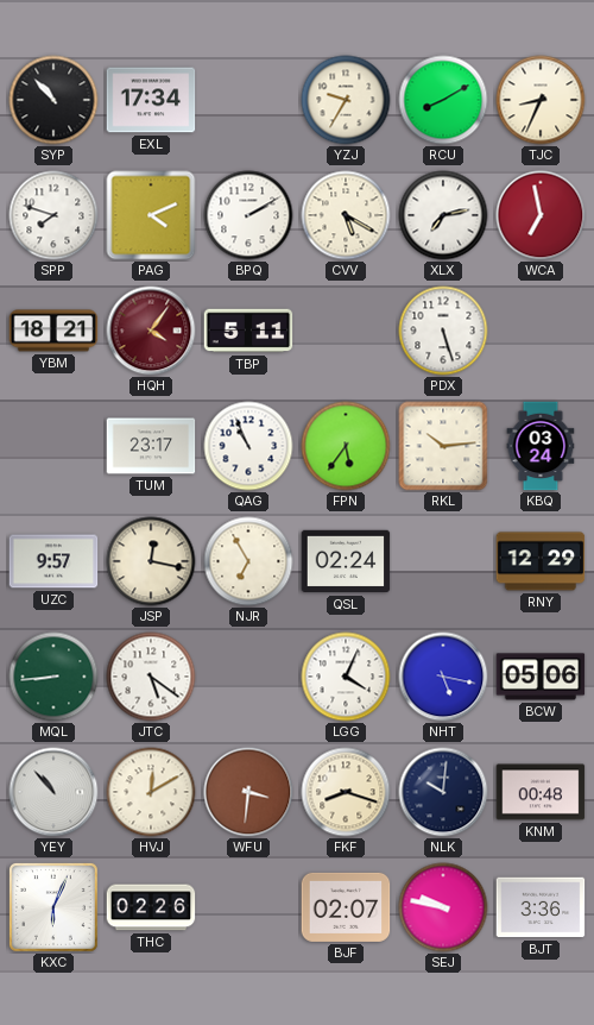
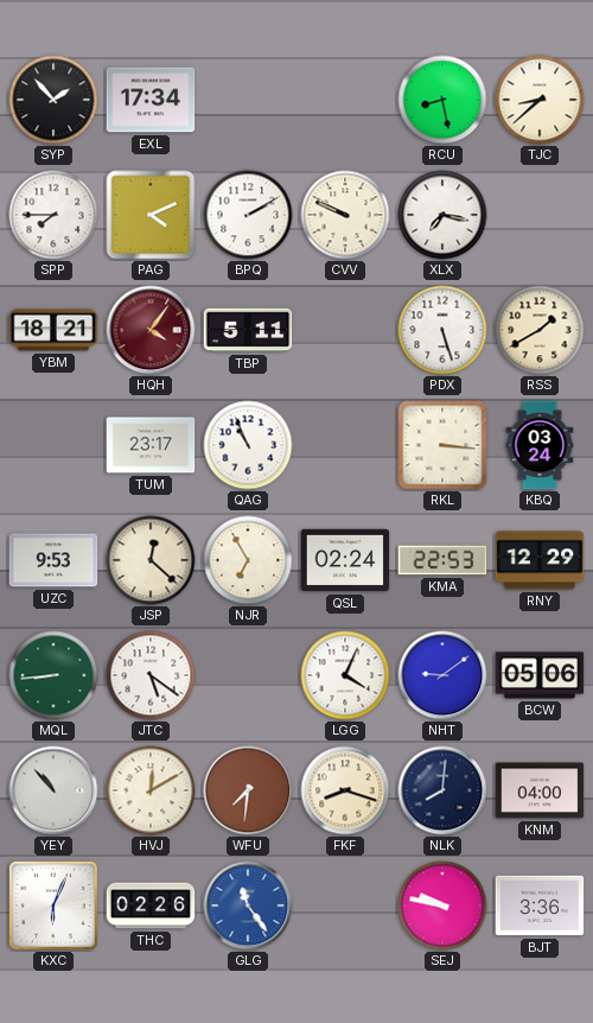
SYP: 10:53 -> 1:53 (53, 100)
YZJ: 9:35 -> none (346, 100)
RCU: 8:10 -> 8:28 (442, 100)
TJC: 8:34 -> 8:38 (540, 100)
SPP: 7:48 -> 7:45 (53, 215)
CVV: 5:20 -> 9:49 (345, 215)
XLX: 7:13 -> 7:17 (442, 215)
WCA: 6:58 -> none (541, 215)
RSS: none -> 1:40 (540, 330)
FPN: 5:36 -> none (346, 446)
RKL: 10:14 -> 3:16 (442, 445)
UZC: 9:57 -> 9:53 (53, 560)
JSP: 12:17 -> 12:22 (151, 560)
KMA: none -> 22:53 (442, 560)
NHT: 5:17 -> 9:09 (442, 675)
WFU: 3:31 -> 7:31 (248, 790)
NLK: 10:01 -> 8:01 (442, 790)
KNM: 00:48 -> 04:00 (540, 790)
GLG: none -> 11:24 (248, 906)
BJF: 02:07 -> none (346, 907)
